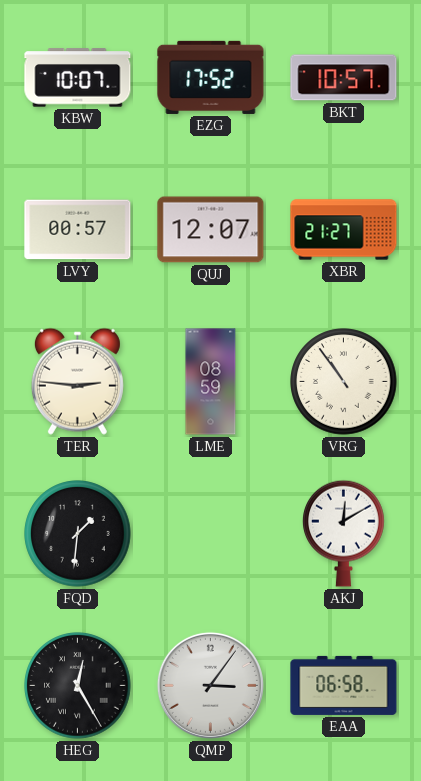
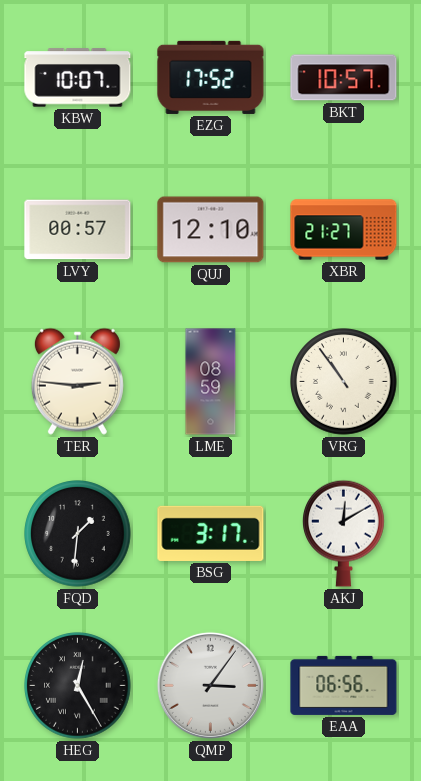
QUJ: 12:07 -> 12:10 (211, 230)
BSG: none -> 3:17 (211, 533)
EAA: 06:58 -> 06:56 (344, 685)
